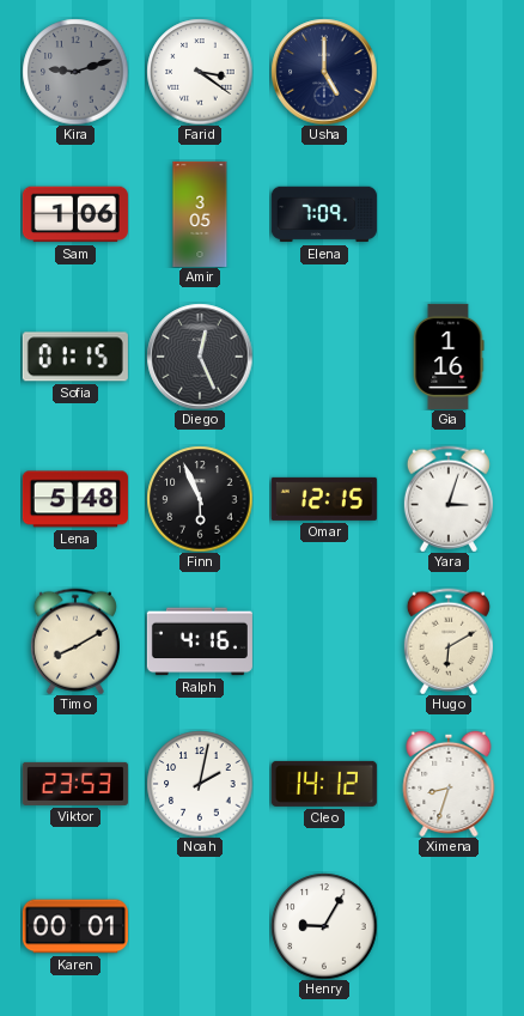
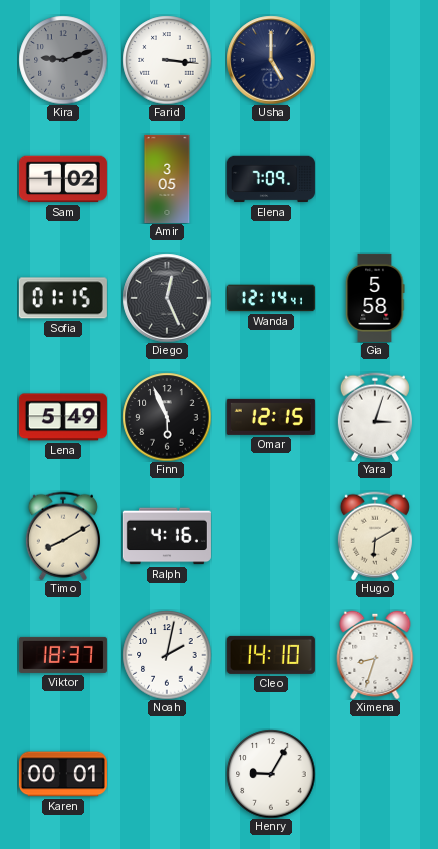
Farid: 3:21 -> 3:16 (167, 60)
Sam: 1:06 -> 1:02 (63, 179)
Wanda: none -> 12:14 (271, 298)
Gia: 1:16 -> 5:58 (375, 298)
Lena: 5:48 -> 5:49 (63, 417)
Viktor: 23:53 -> 18:37 (63, 655)
Cleo: 14:12 -> 14:10 (271, 655)
